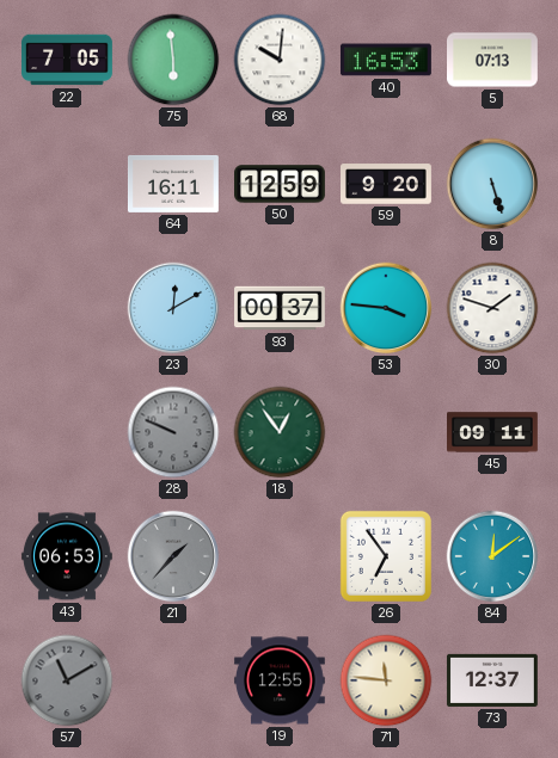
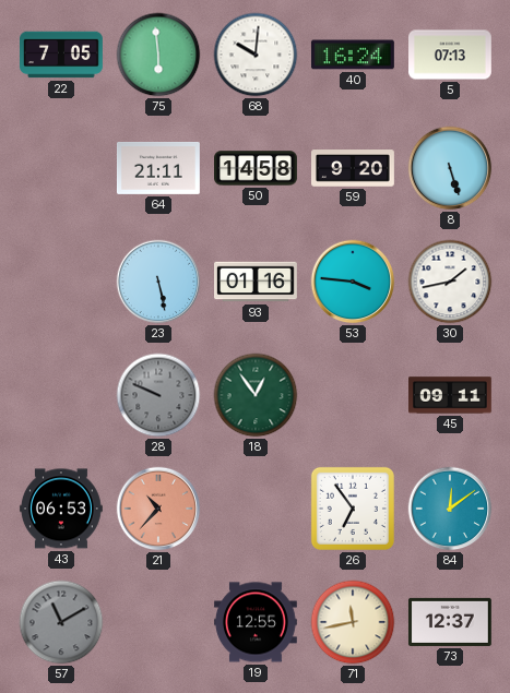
40: 16:53 -> 16:24 (353, 55)
64: 16:11 -> 21:11 (158, 168)
50: 12:59 -> 14:58 (257, 168)
23: 12:10 -> 5:28 (158, 282)
93: 00:37 -> 01:16 (257, 282)
30: 1:48 -> 1:43 (450, 282)
21: 1:37 -> 10:37 (158, 509)
21 dial: grey -> salmon (158, 509)
71: 11:46 -> 11:43 (353, 622)
